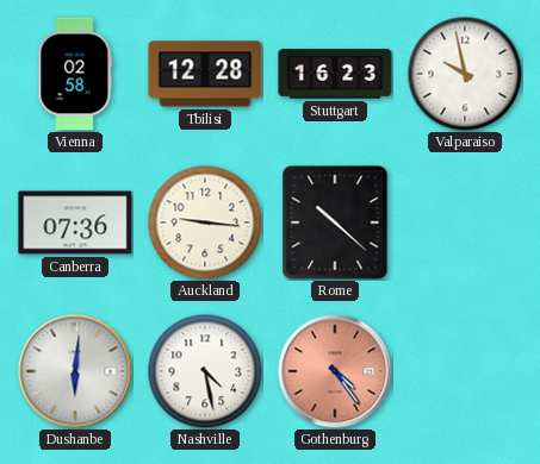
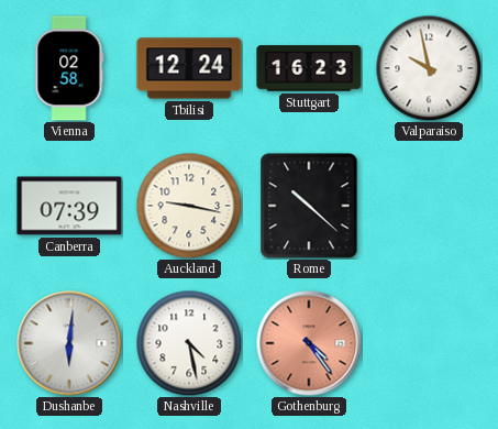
Tbilisi: 12:28 -> 12:24 (189, 68)
Canberra: 07:36 -> 07:39 (69, 206)
Auckland: 9:16 -> 9:17 (189, 206)
